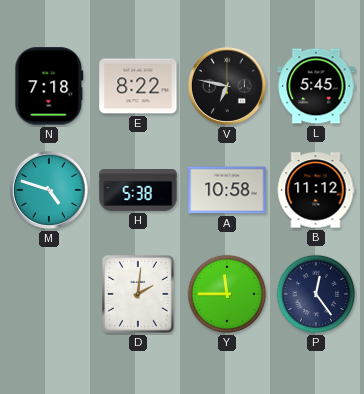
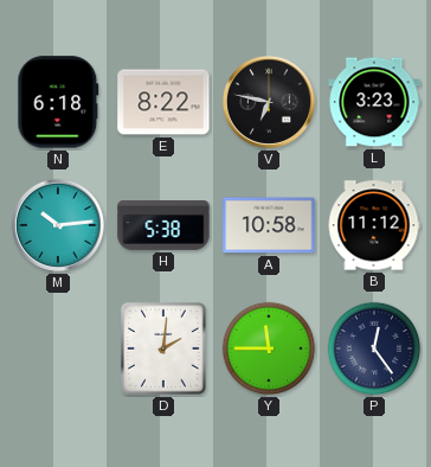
N: 7:18 -> 6:18 (58, 102)
L: 5:45 -> 3:23 (374, 102)
M: 4:48 -> 10:14 (58, 225)
